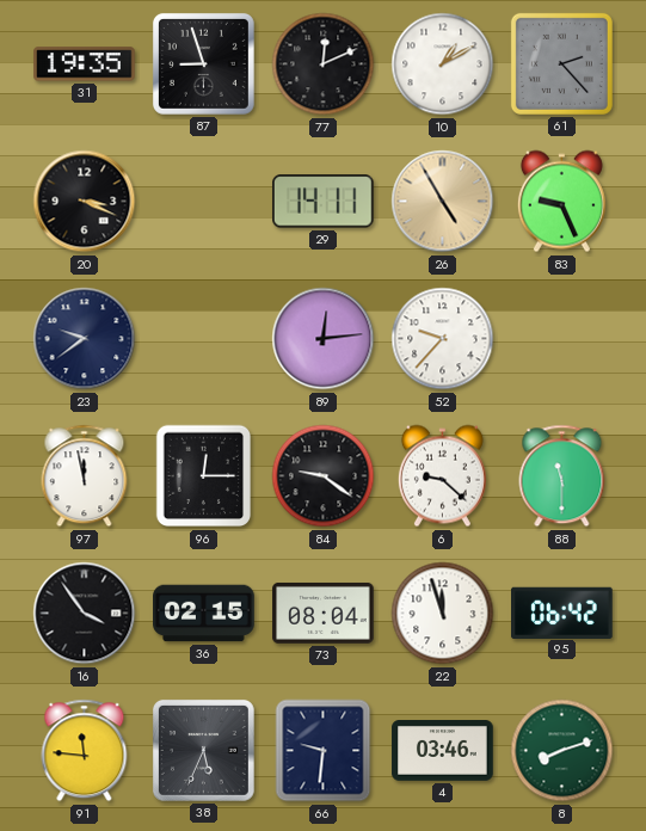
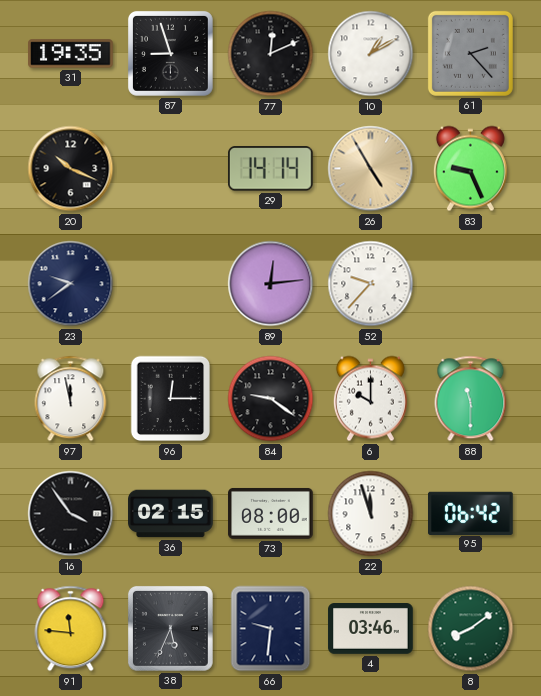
20: 3:19 -> 10:19 (71, 169)
29: 14:11 -> 14:14 (271, 169)
6: 9:22 -> 10:00 (370, 399)
73: 08:04 -> 08:00 (271, 513)
8: 8:12 -> 8:09 (471, 629)
